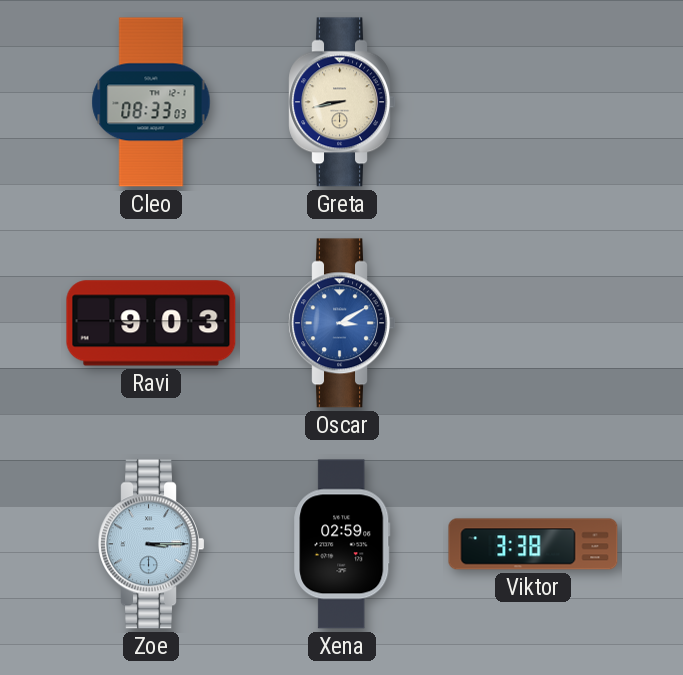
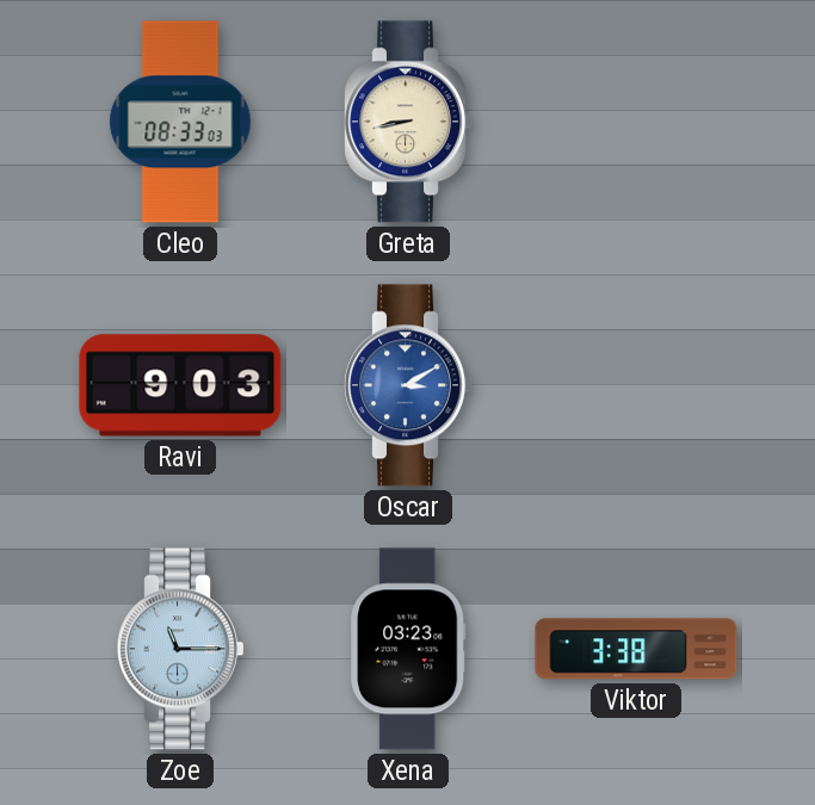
Zoe: 3:15 -> 11:15 (179, 649)
Xena: 02:59 -> 03:23 (408, 649)
